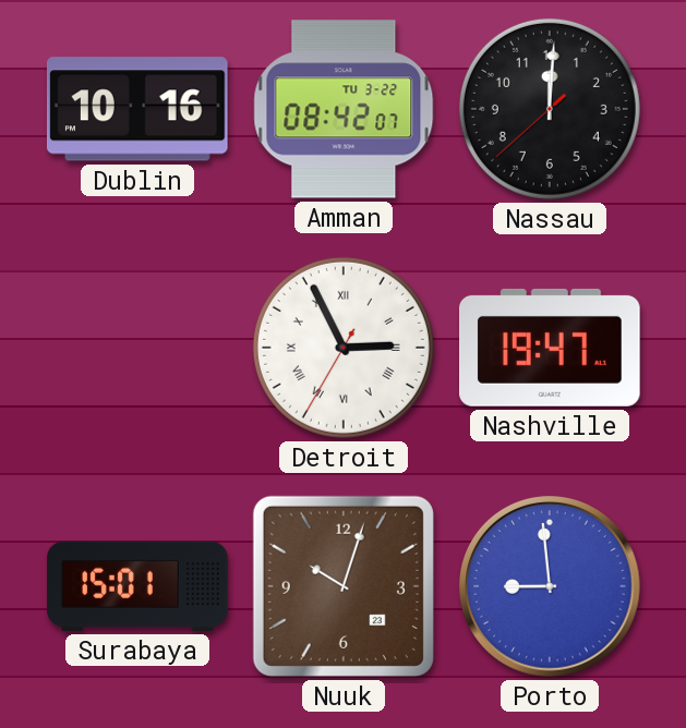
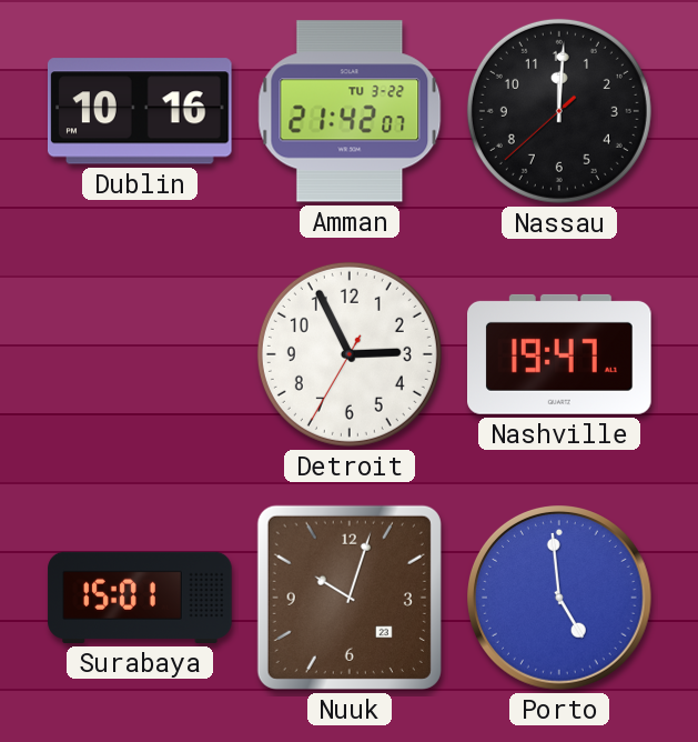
Amman: 08:42 -> 21:42 (350, 111)
Detroit numerals: Roman -> Arabic (350, 354)
Porto: 8:59 -> 4:59 (560, 599)
